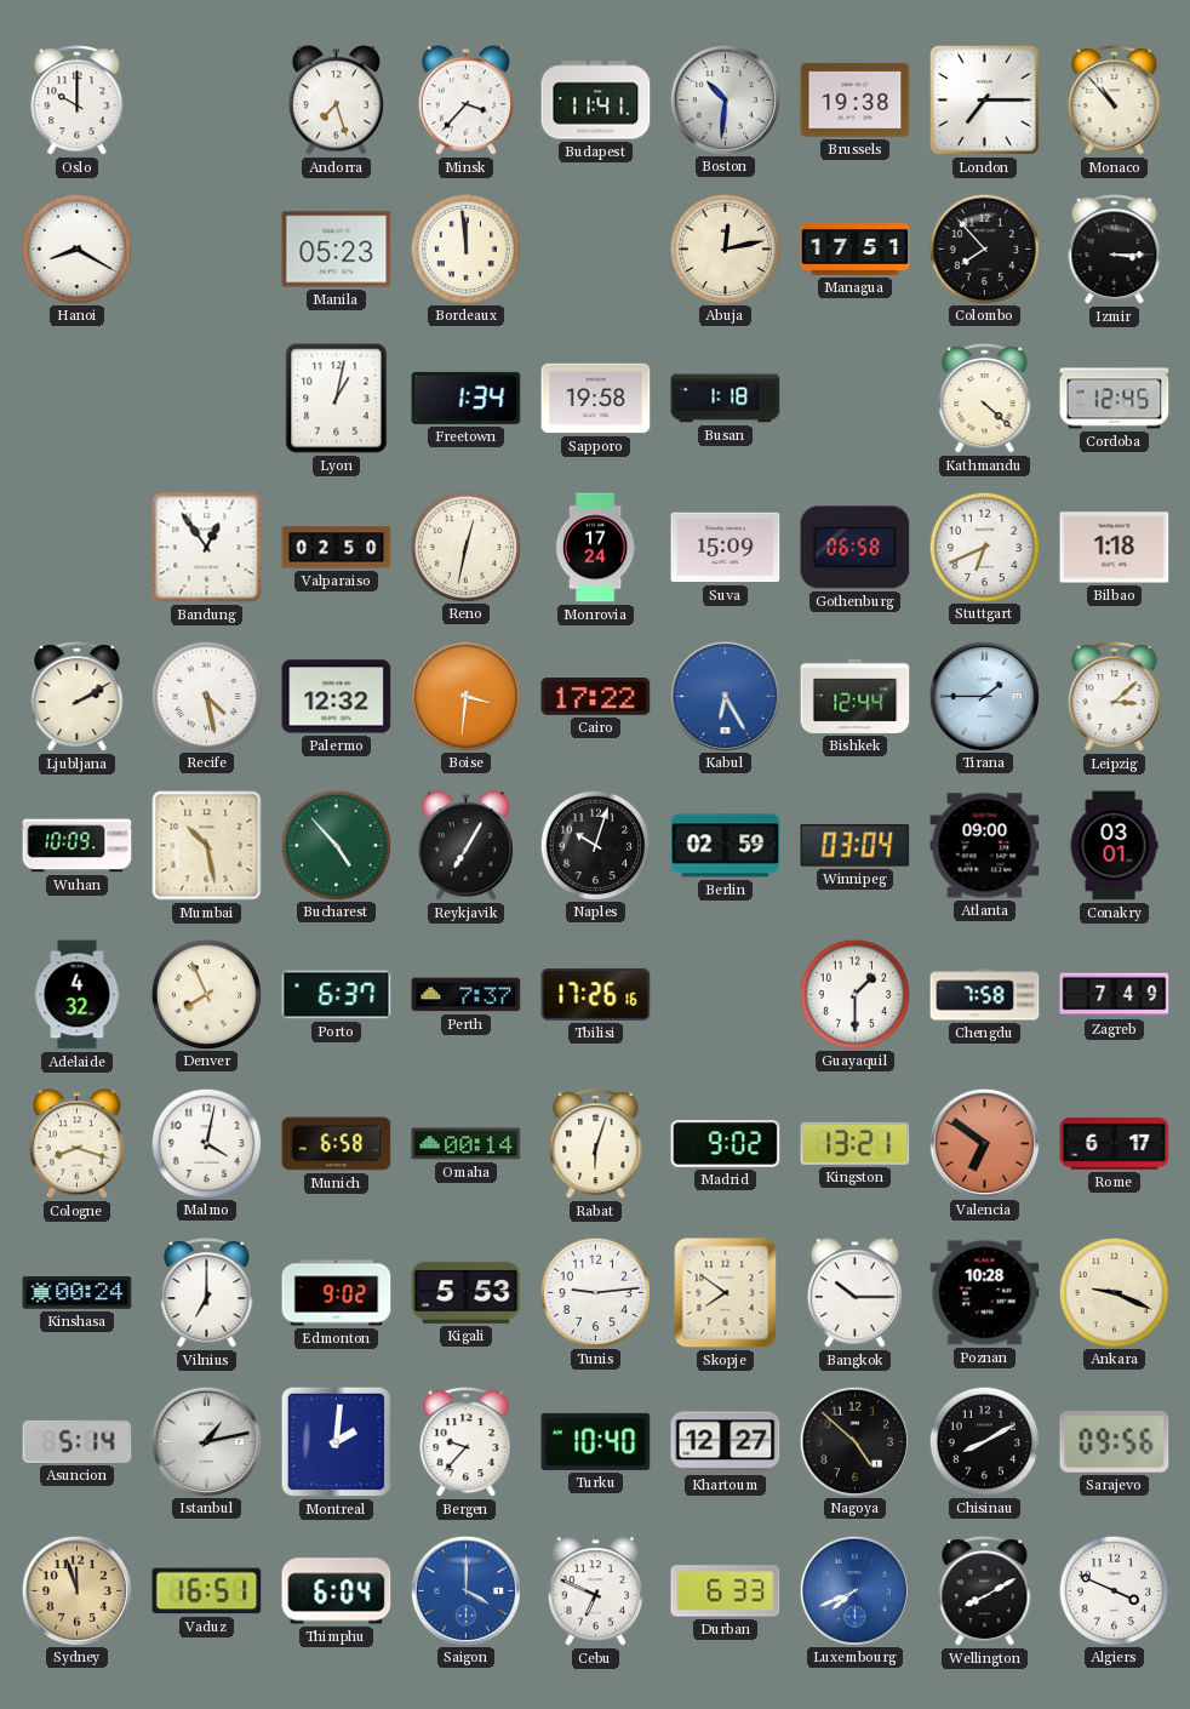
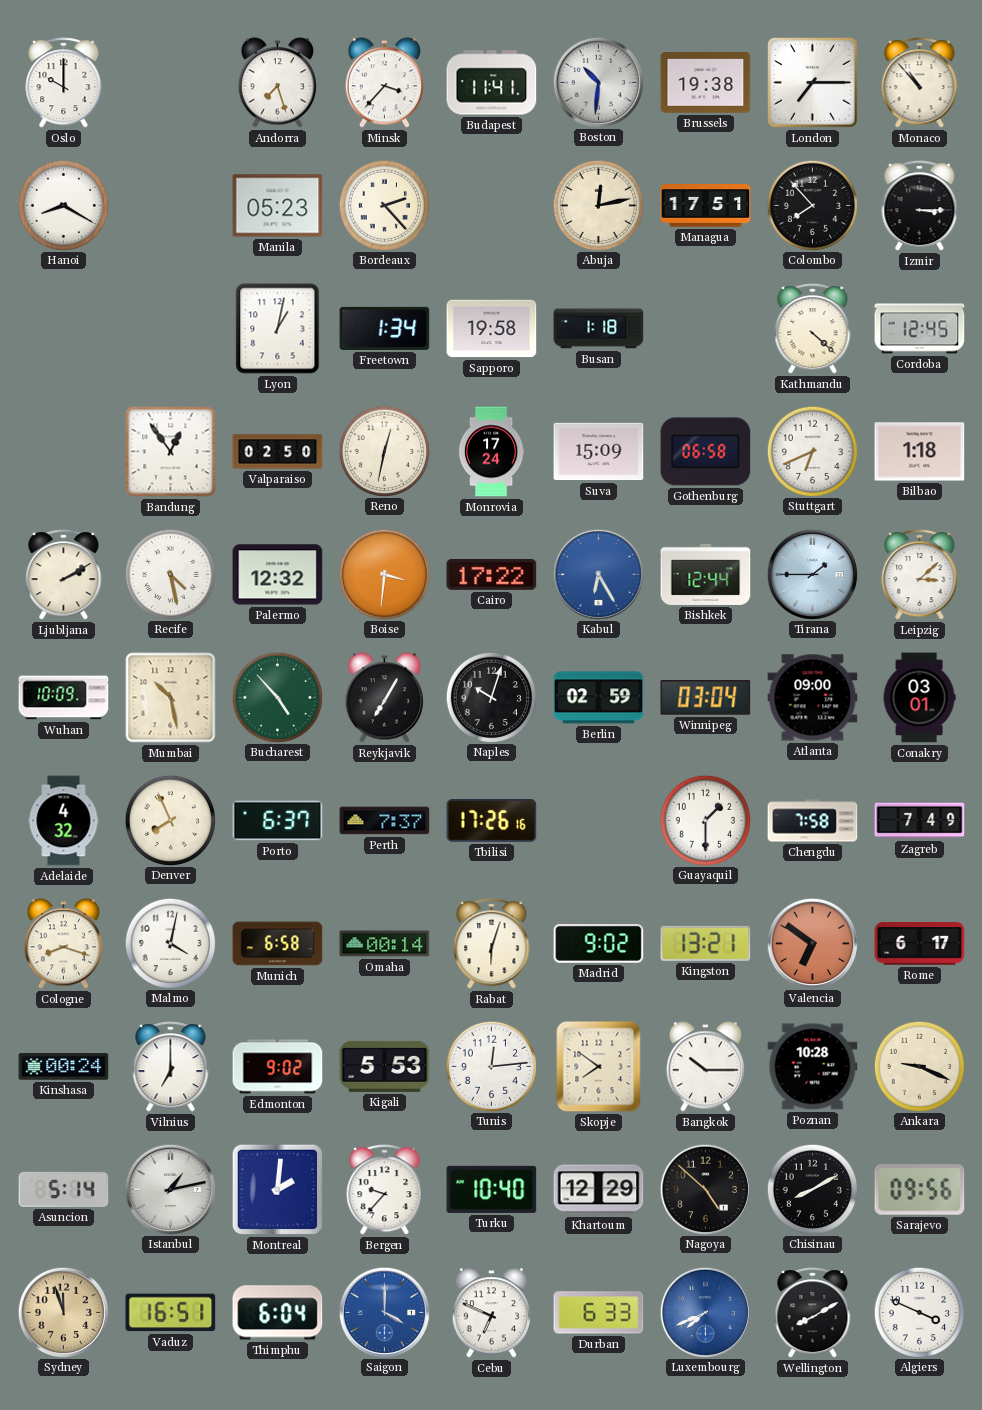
Bordeaux: 11:59 -> 2:23 (384, 205)
Tunis: 9:14 -> 12:14 (491, 1066)
Khartoum: 12:27 -> 12:29 (599, 1190)
